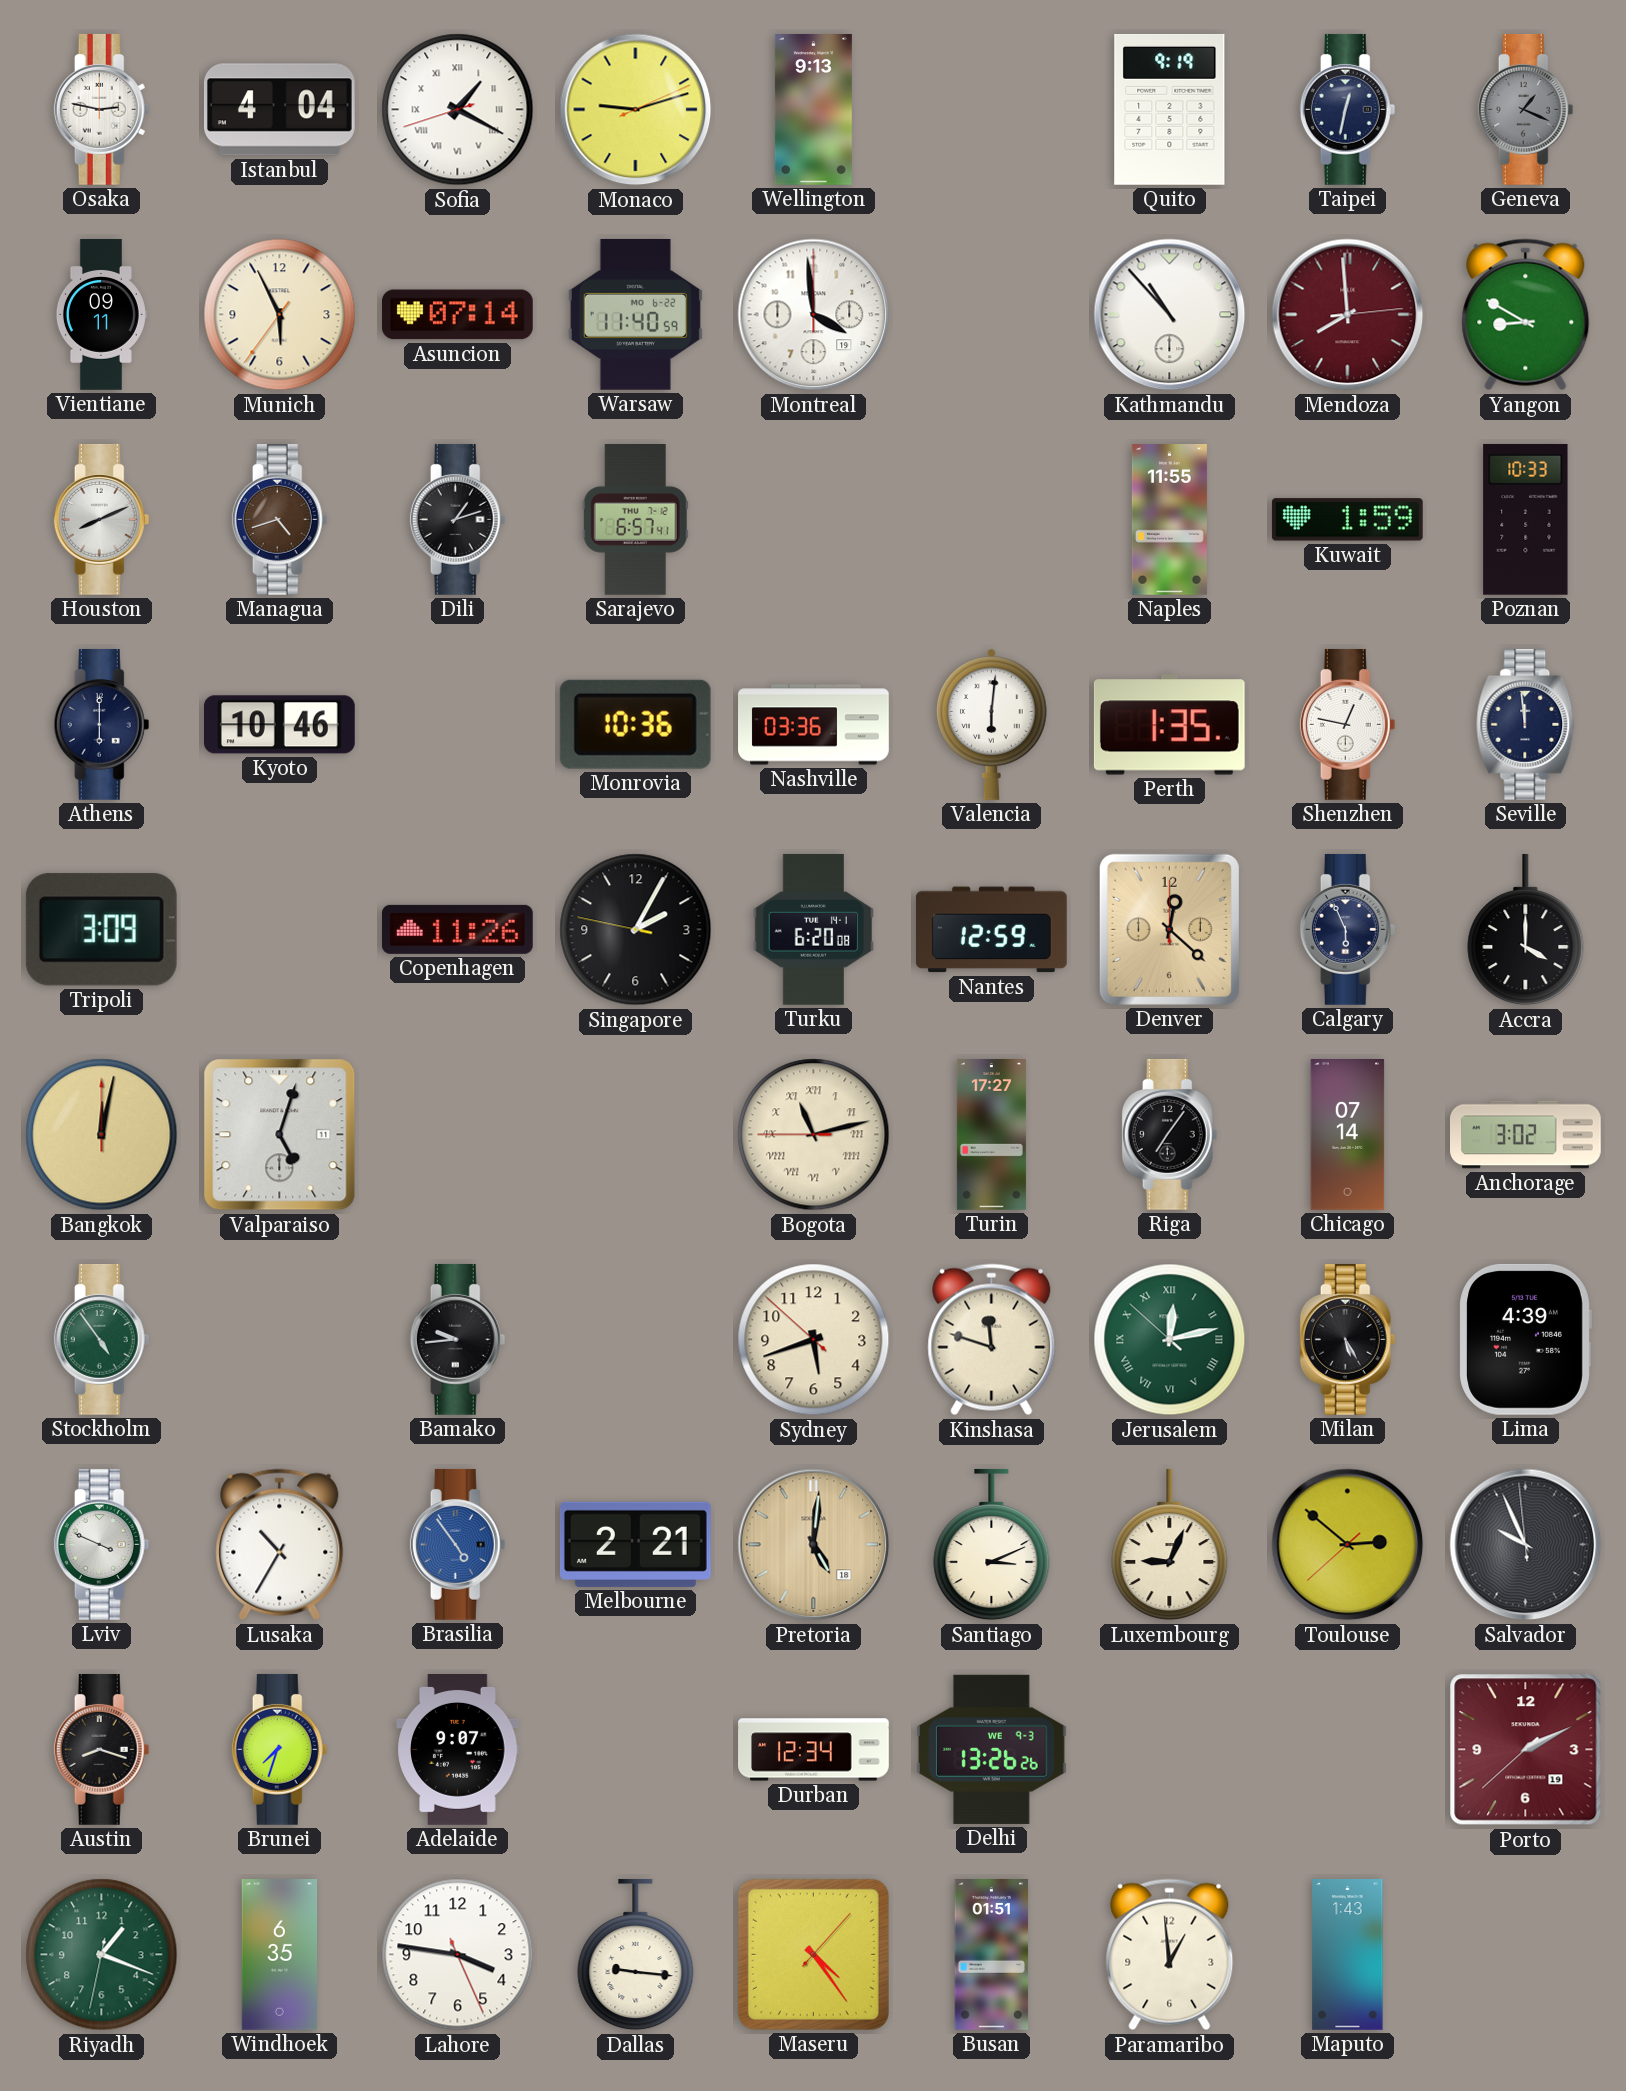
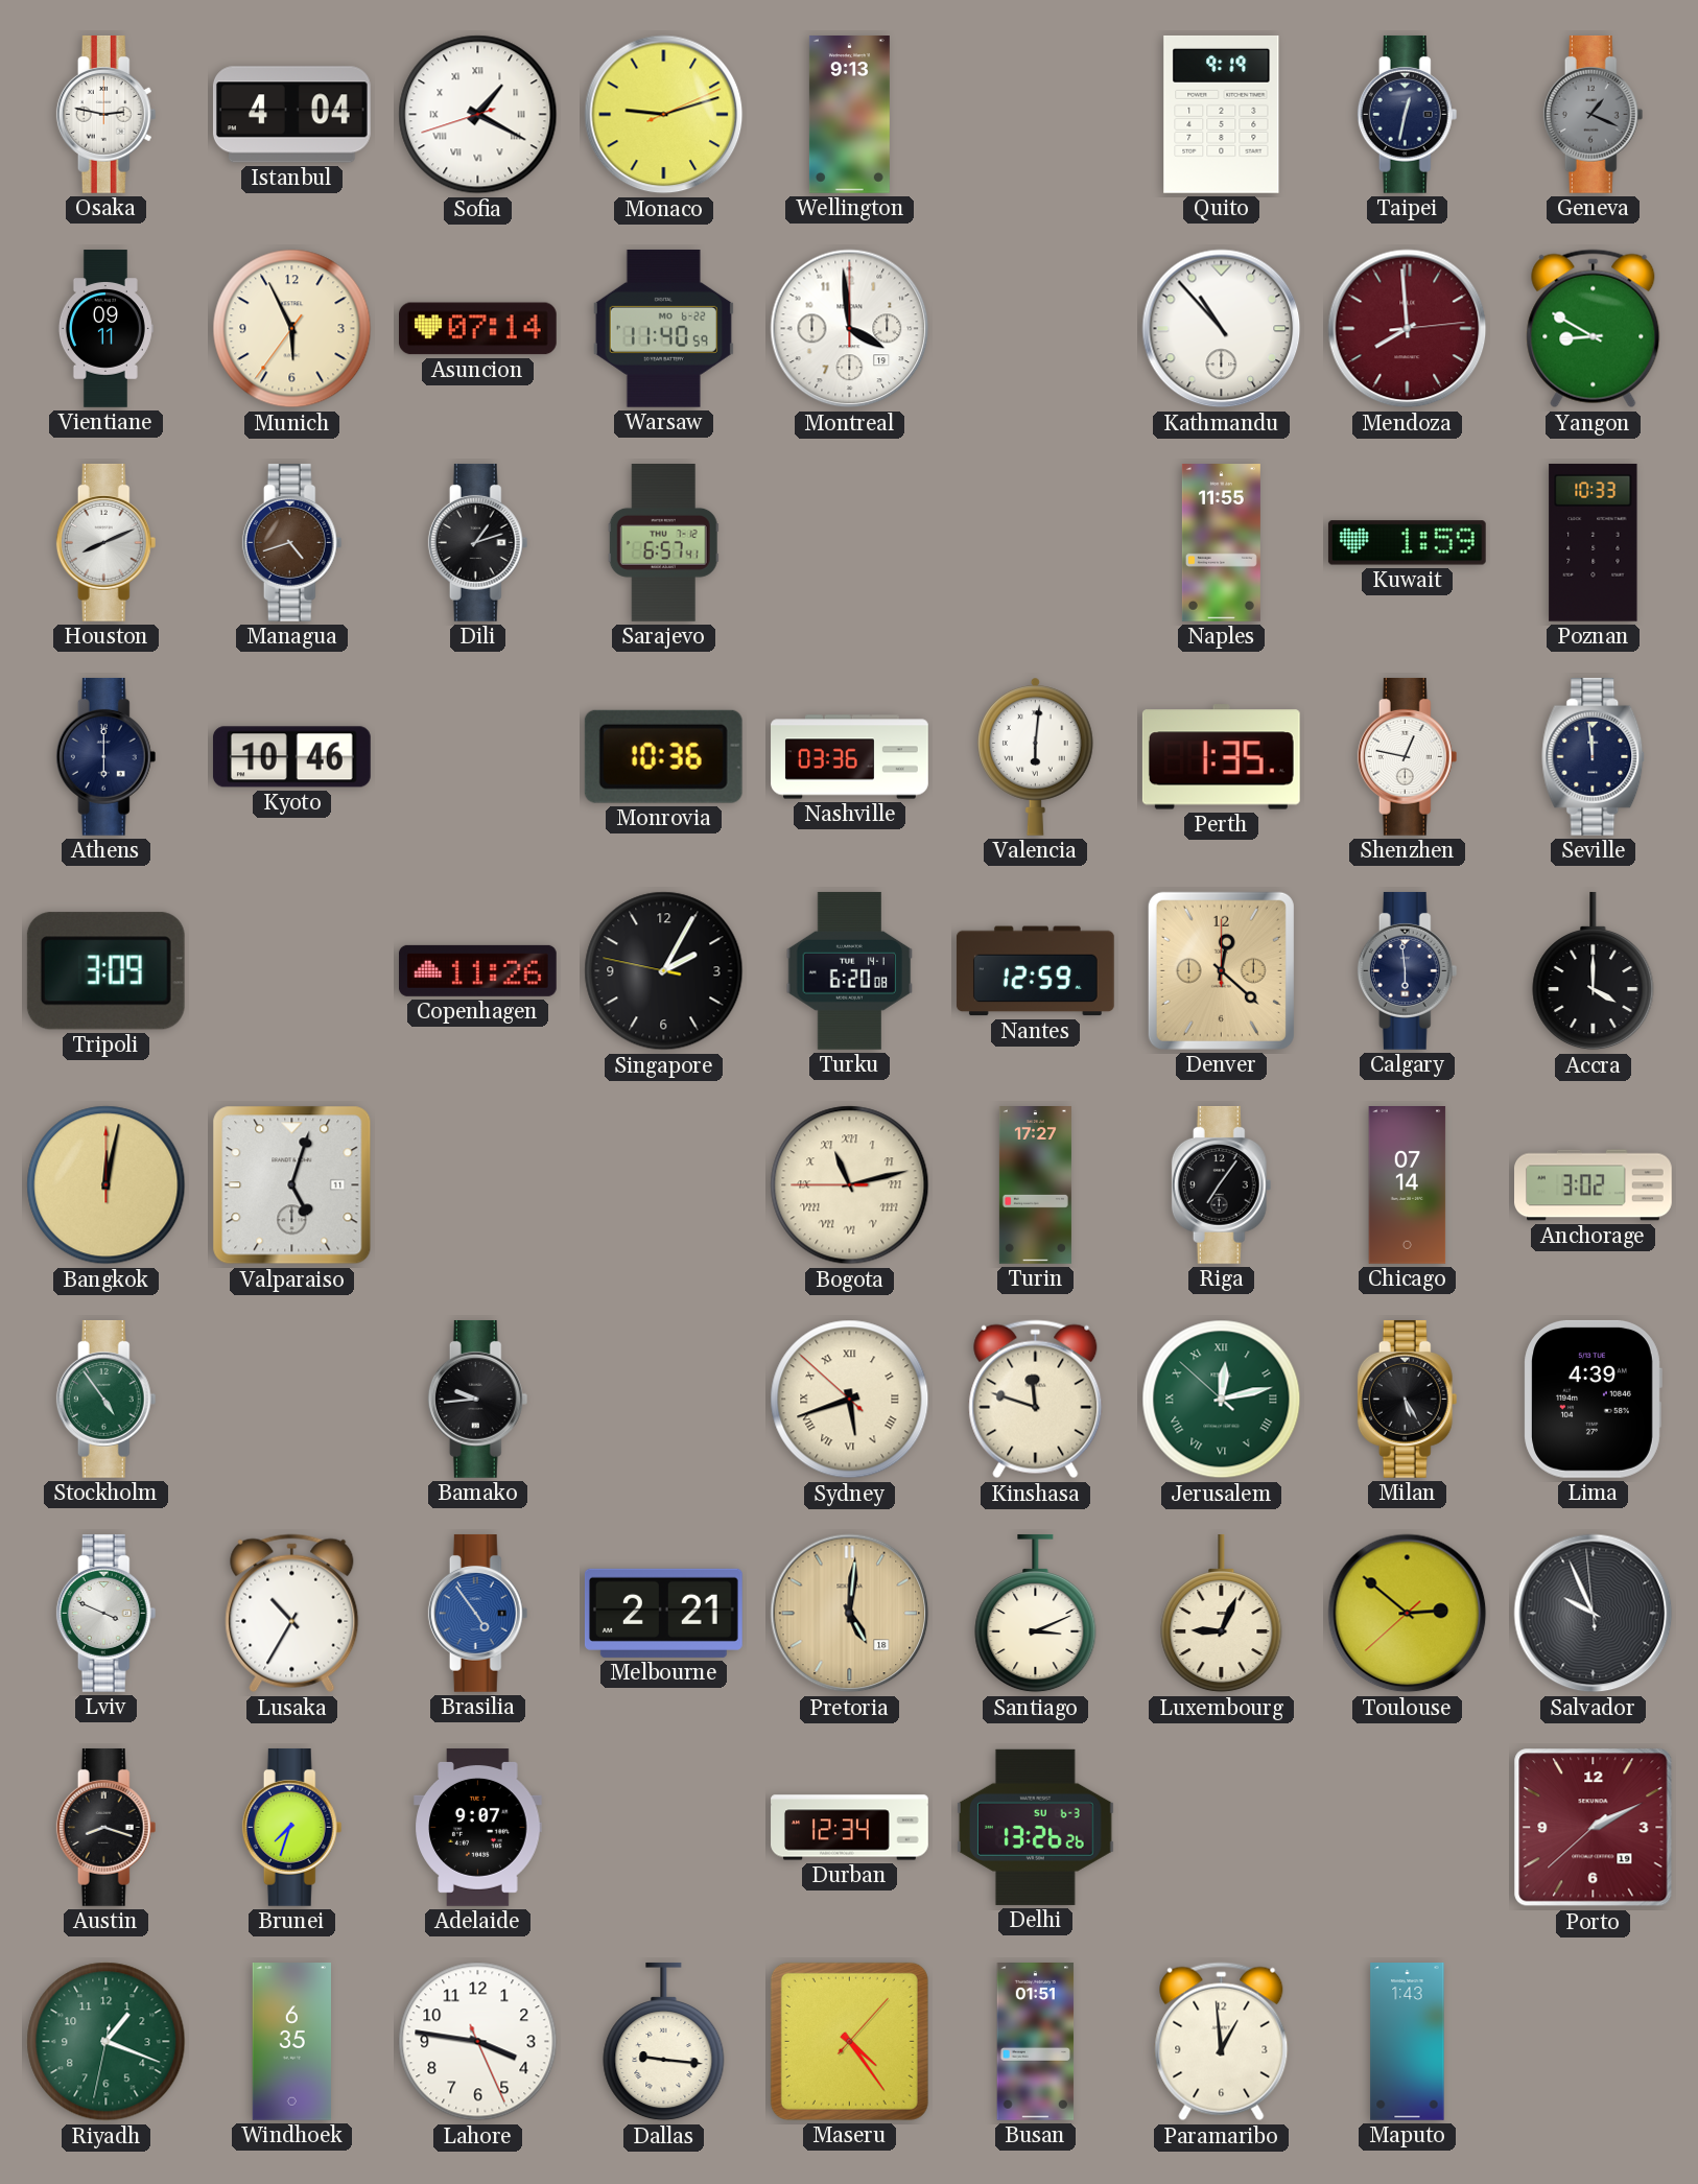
Calgary: 5:56 -> 5:59 (1408, 970)
Sydney numerals: Arabic -> Roman (850, 1400)
Delhi date: WE 9-3 -> SU 6-3 (1035, 1827)
